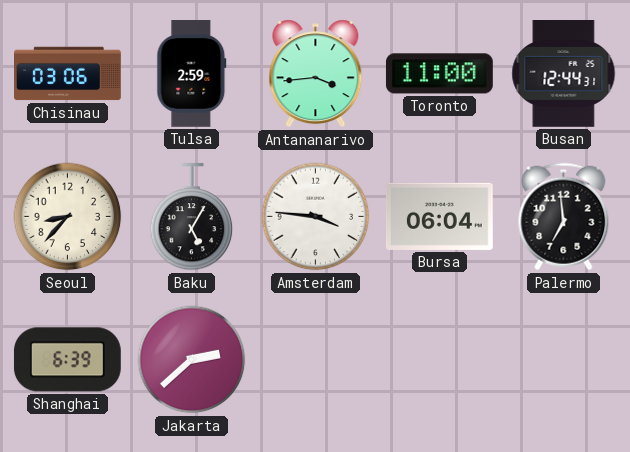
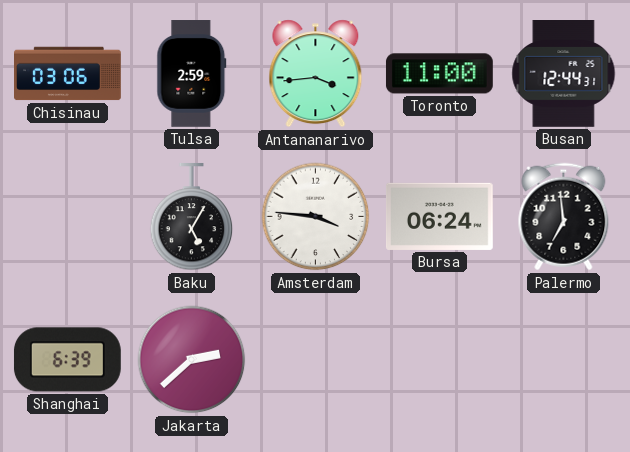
Seoul: 8:37 -> none (68, 217)
Bursa: 06:04 -> 06:24 (439, 216)
